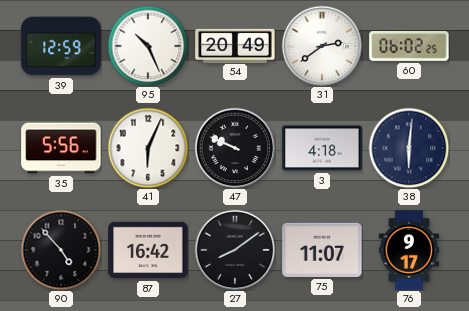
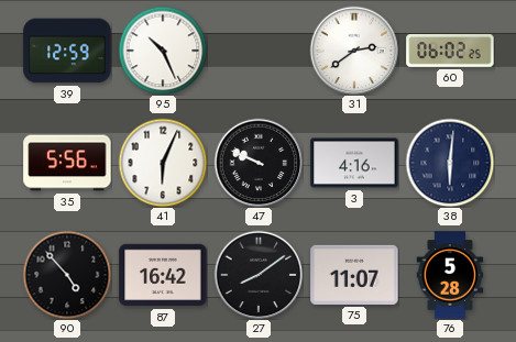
54: 20:49 -> none (235, 45)
3: 4:18 -> 4:16 (354, 163)
76: 9:17 -> 5:28 (450, 275)
